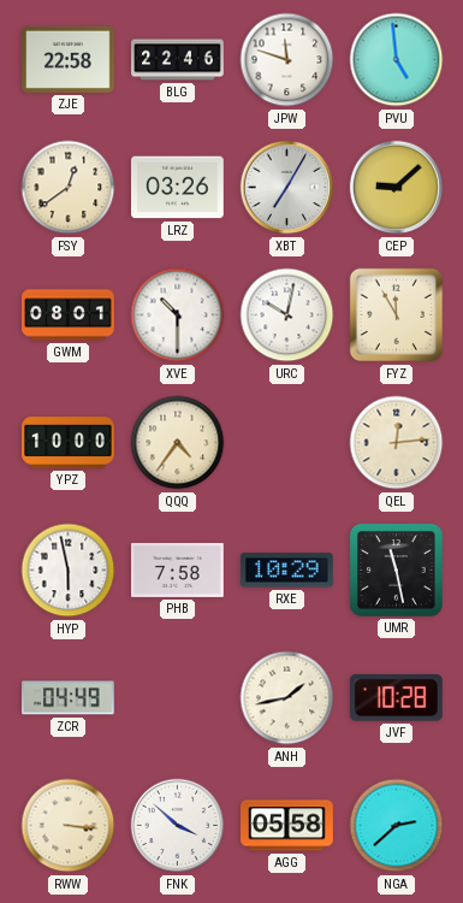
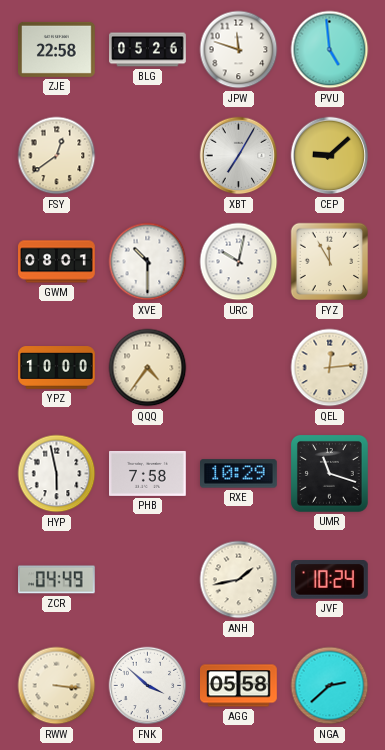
BLG: 22:46 -> 05:26 (148, 50)
LRZ: 03:26 -> none (178, 188)
UMR: 11:28 -> 11:18 (329, 473)
JVF: 10:28 -> 10:24 (329, 580)
